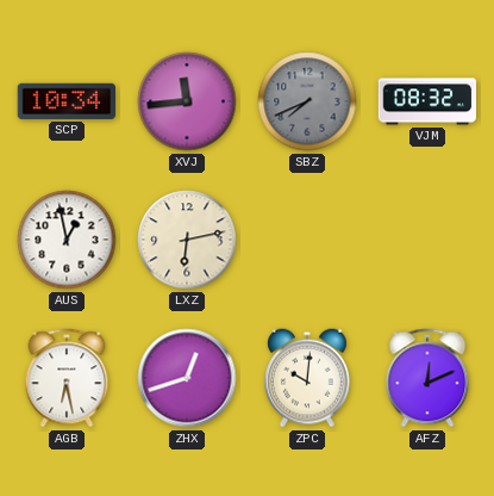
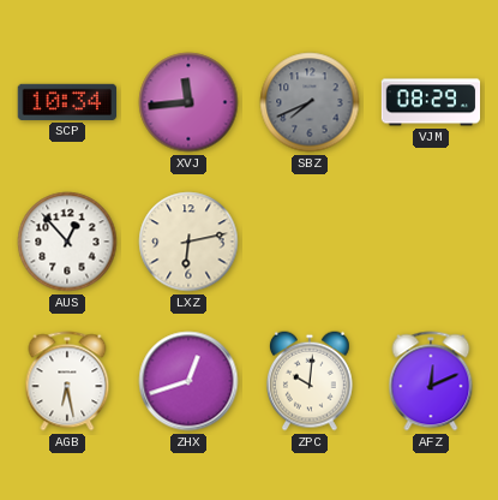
VJM: 08:32 -> 08:29 (431, 102)
AUS: 12:58 -> 12:53 (67, 242)
